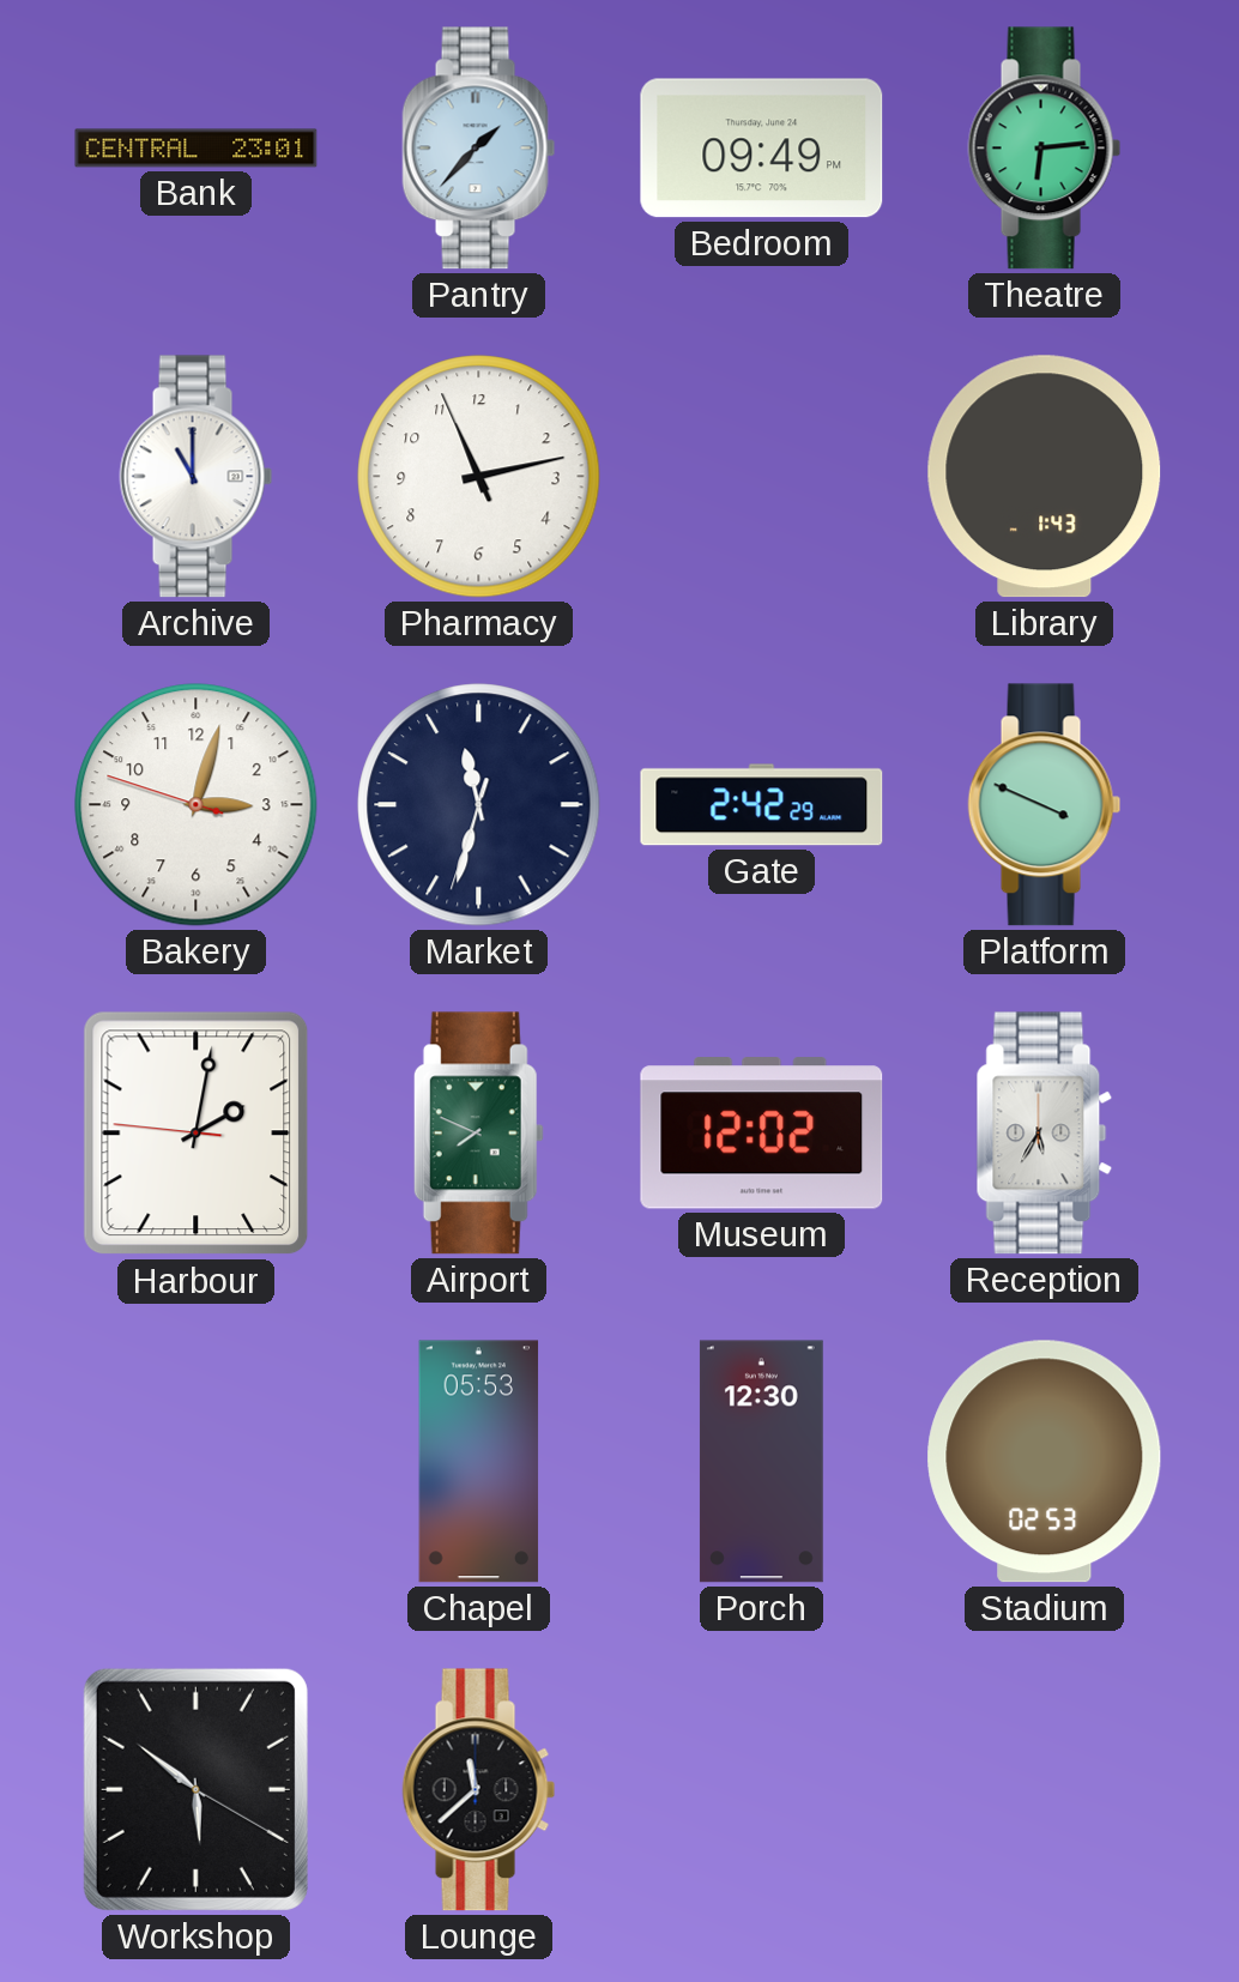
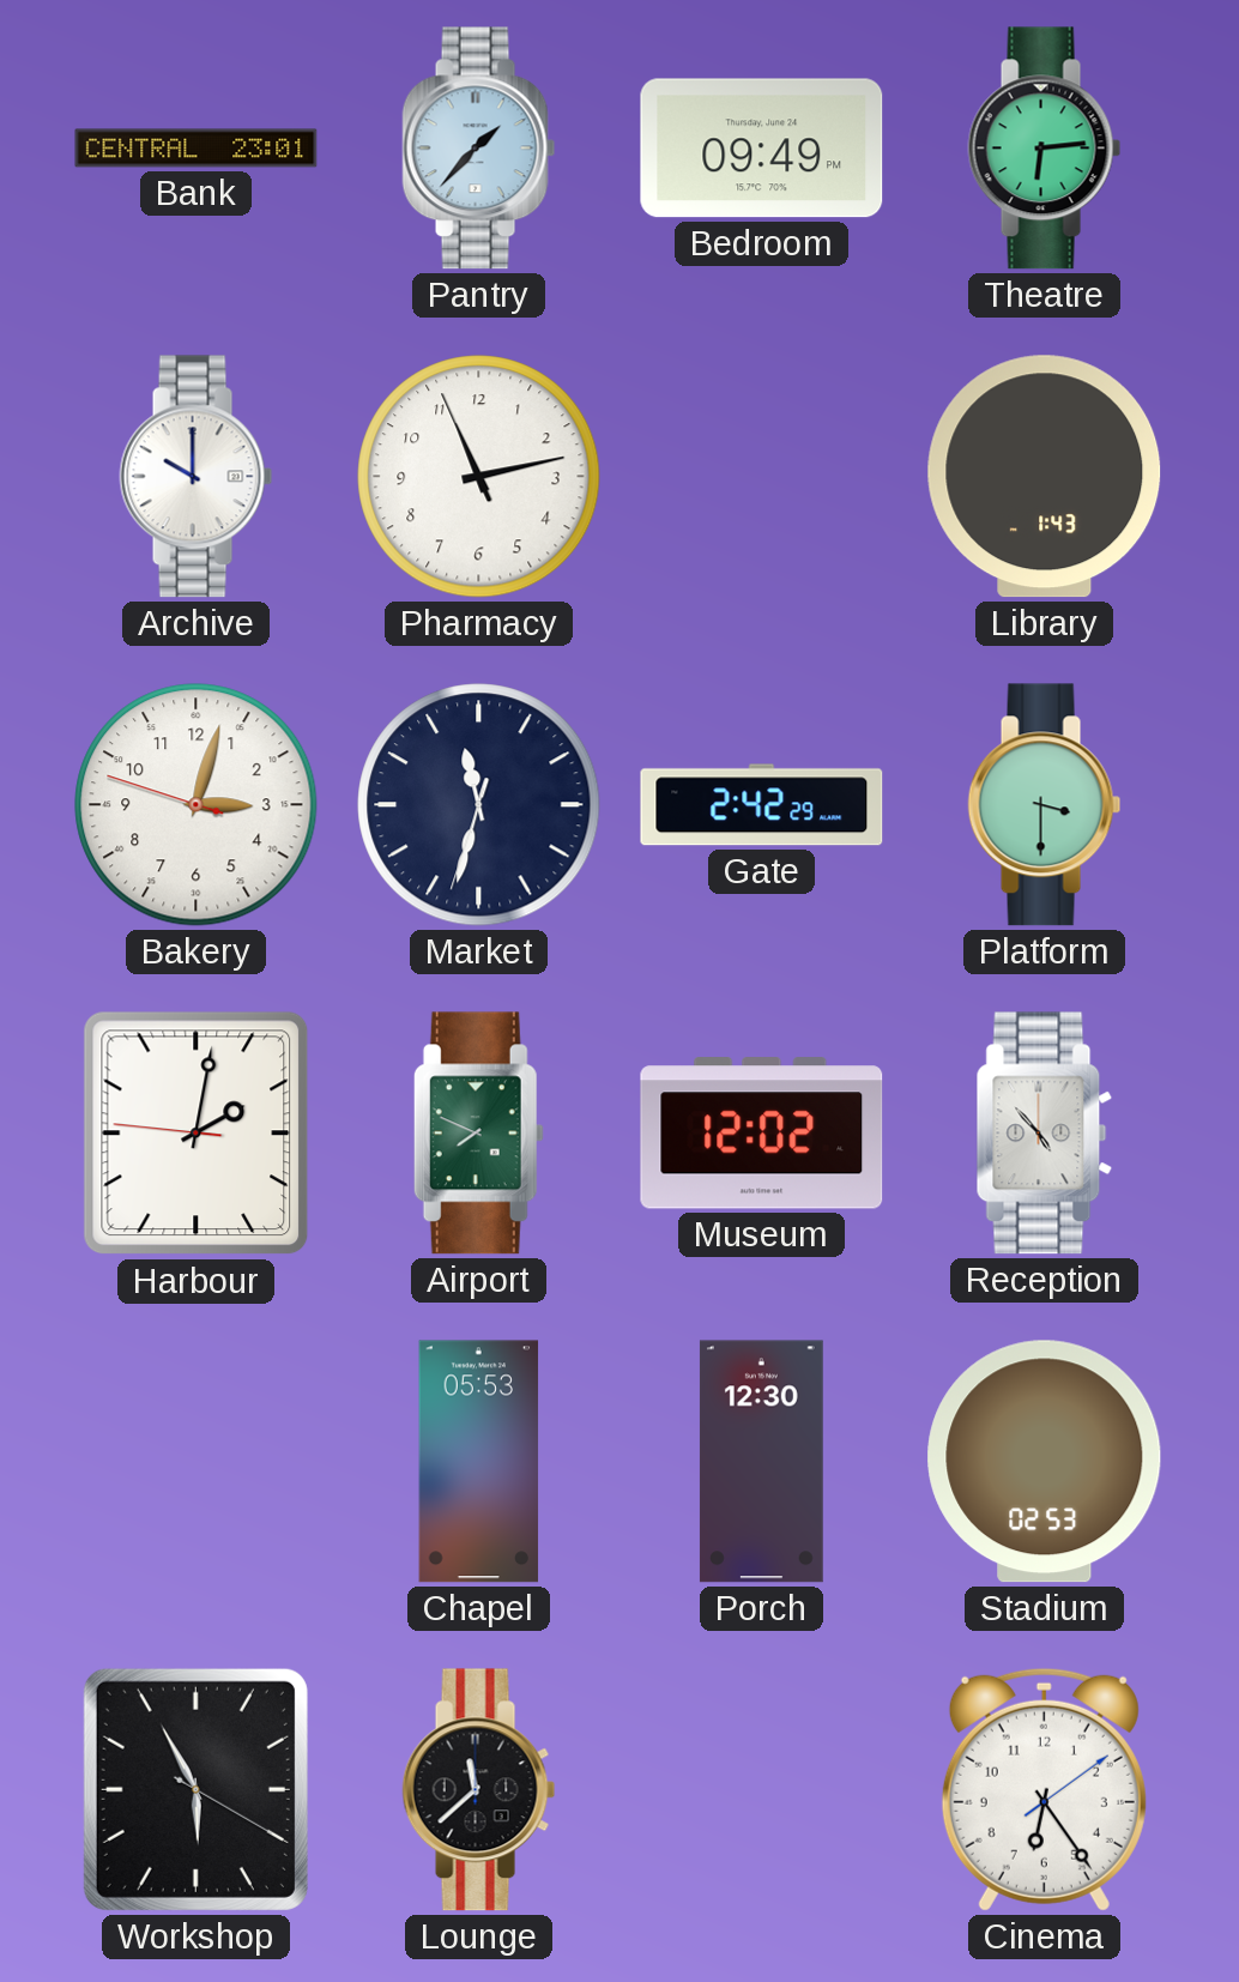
Archive: 11:00 -> 10:00 (197, 477)
Platform: 3:49 -> 3:30 (1045, 805)
Reception: 5:35 -> 4:53 (1045, 1134)
Workshop: 5:51 -> 5:55 (195, 1789)
Cinema: none -> 6:24 (1044, 1789)
